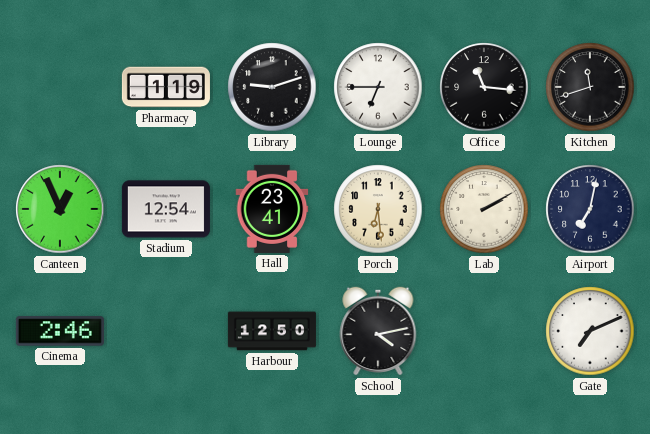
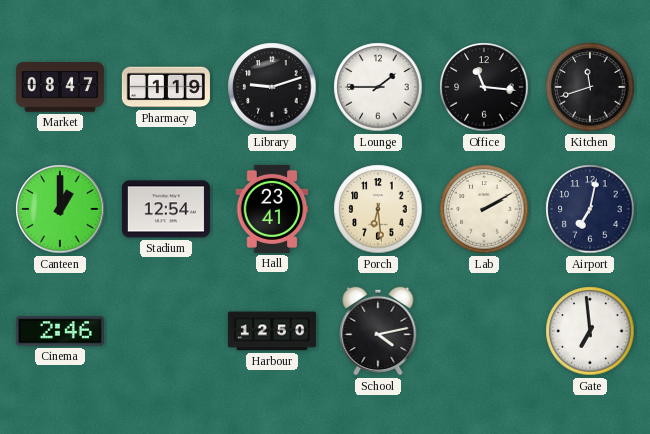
Market: none -> 08:47 (60, 87)
Lounge: 6:45 -> 1:45 (378, 87)
Canteen: 12:56 -> 1:00 (60, 209)
Gate: 7:11 -> 6:59 (590, 331)
